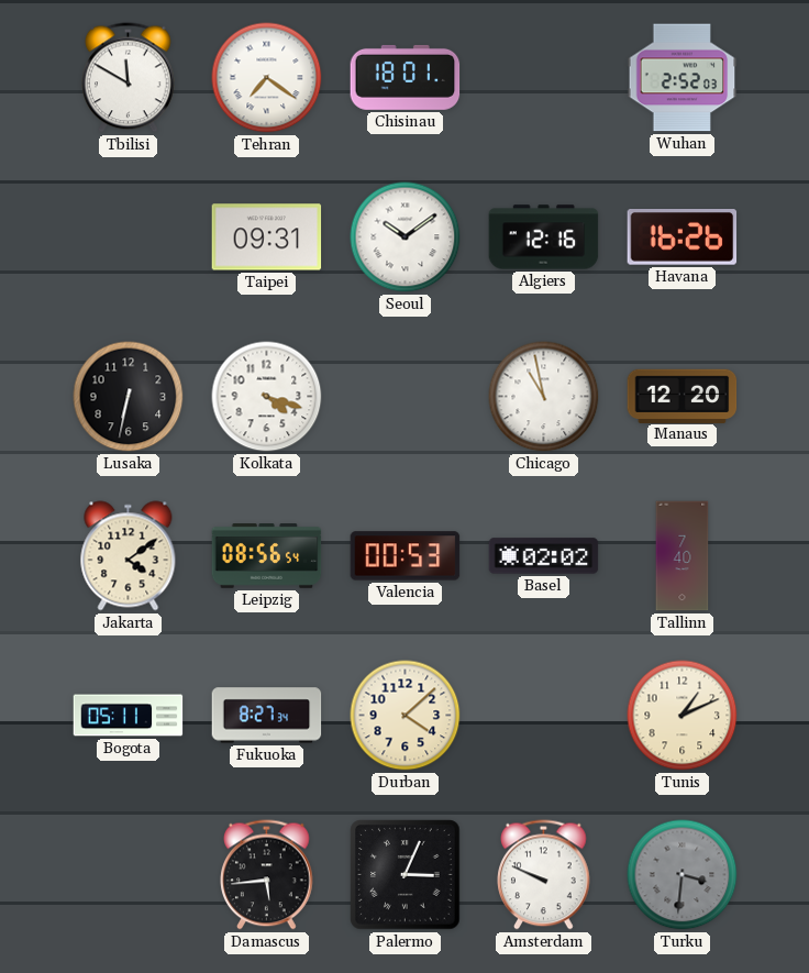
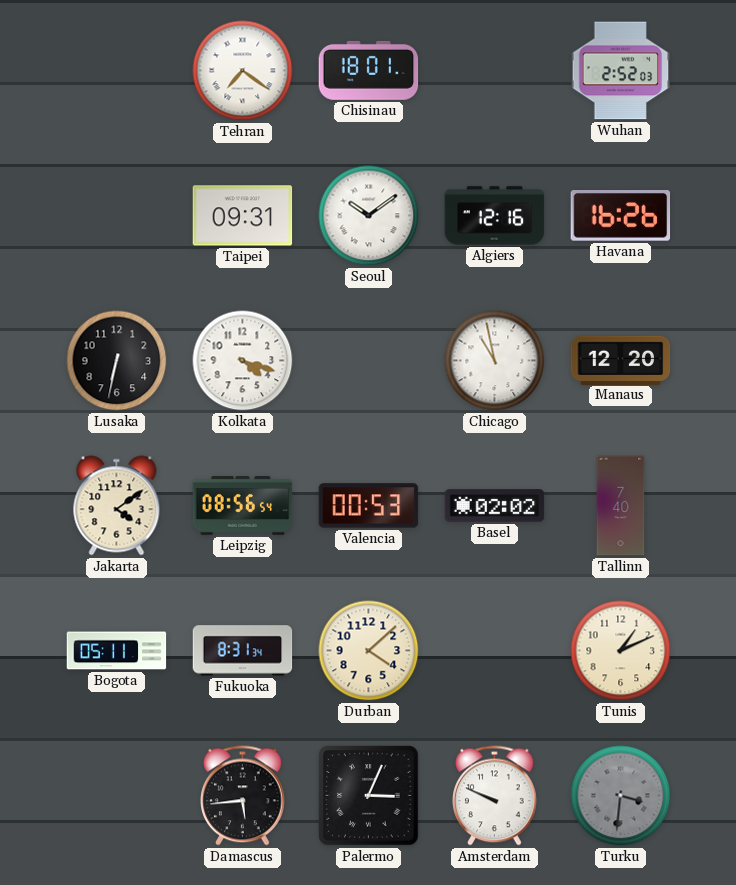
Tbilisi: 11:50 -> none (129, 78)
Fukuoka: 8:27 -> 8:31 (243, 651)
